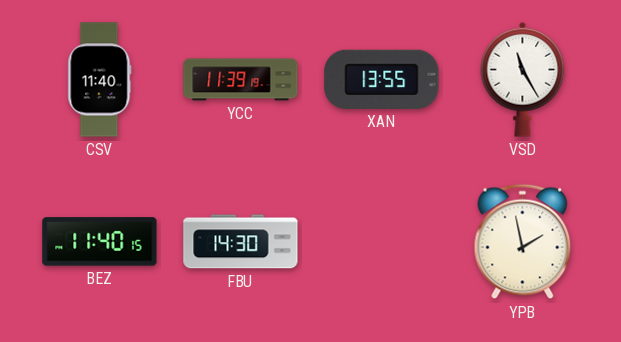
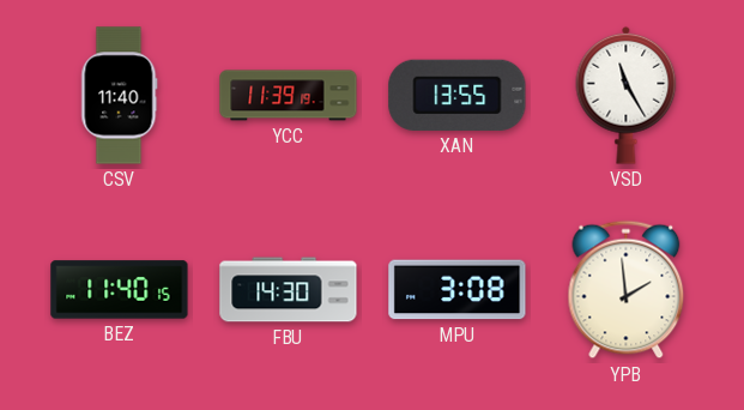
MPU: none -> 3:08 (458, 290)
YPB: 1:58 -> 1:59 (627, 290)
